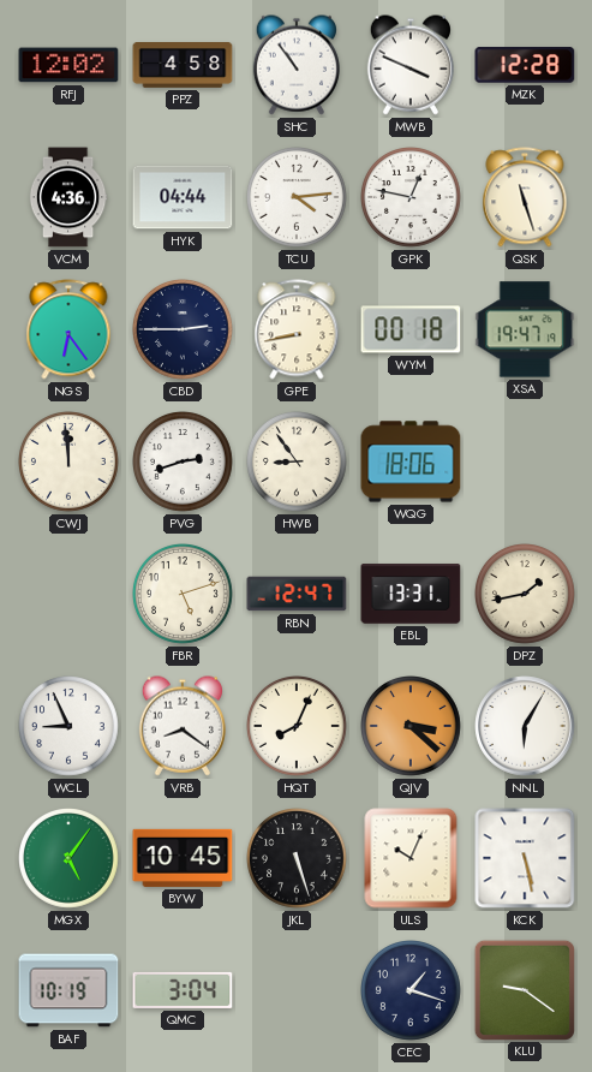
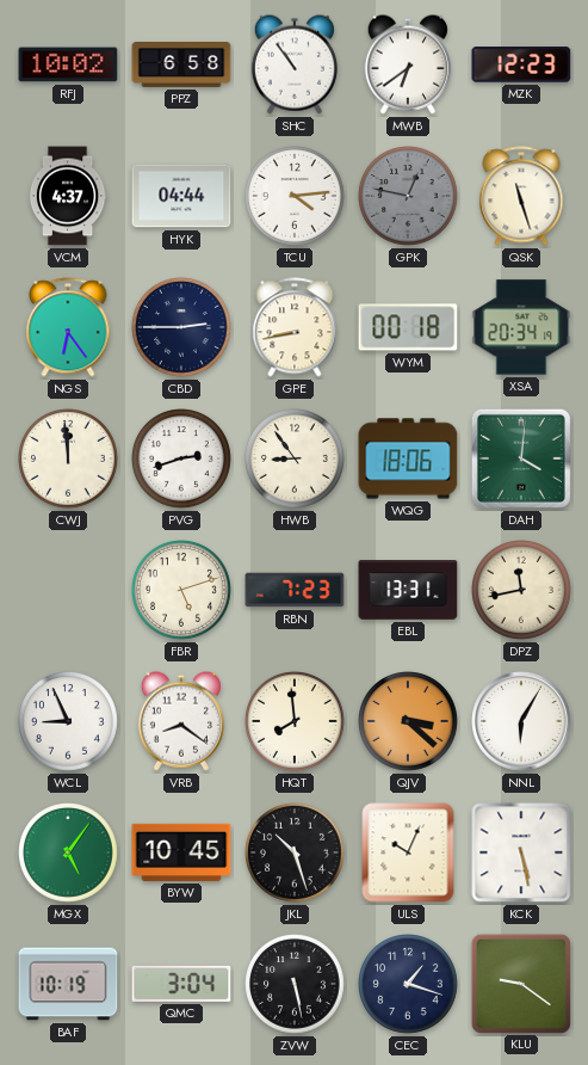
RFJ: 12:02 -> 10:02 (68, 64)
PPZ: 4:58 -> 6:58 (181, 66)
MWB: 3:49 -> 6:39 (408, 64)
MZK: 12:28 -> 12:23 (521, 64)
VCM: 4:36 -> 4:37 (68, 196)
GPK dial: white -> grey (409, 197)
XSA: 19:47 -> 20:34 (521, 327)
DAH: none -> 4:01 (521, 458)
RBN: 12:47 -> 7:23 (295, 590)
DPZ: 1:43 -> 11:43 (522, 591)
HQT: 8:04 -> 7:59 (296, 722)
JKL: 5:27 -> 10:27 (296, 854)
ZVW: none -> 5:28 (296, 985)
